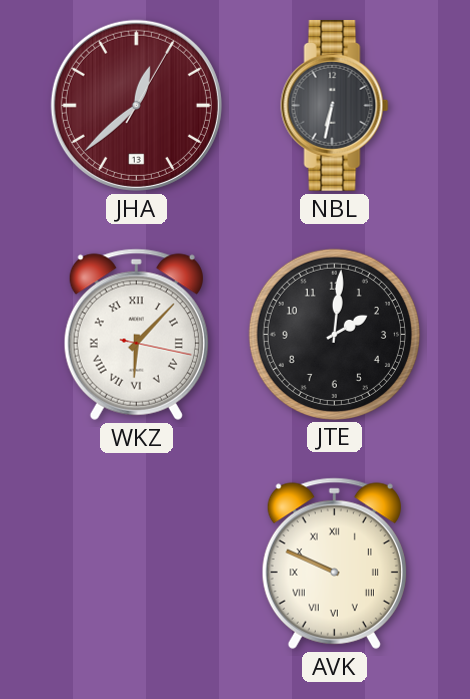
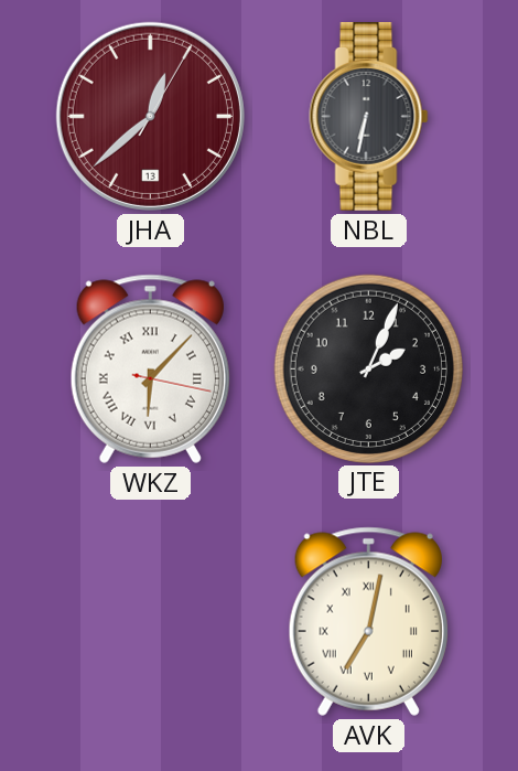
JTE: 2:01 -> 2:04 (368, 368)
AVK: 9:49 -> 7:02 (368, 621)
